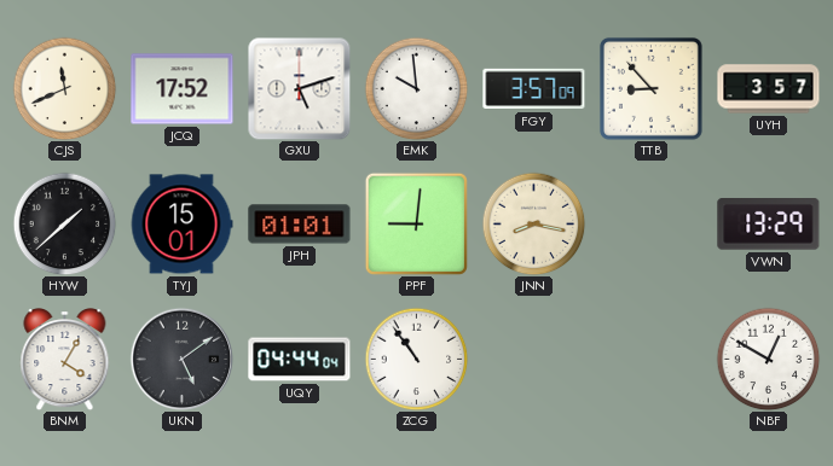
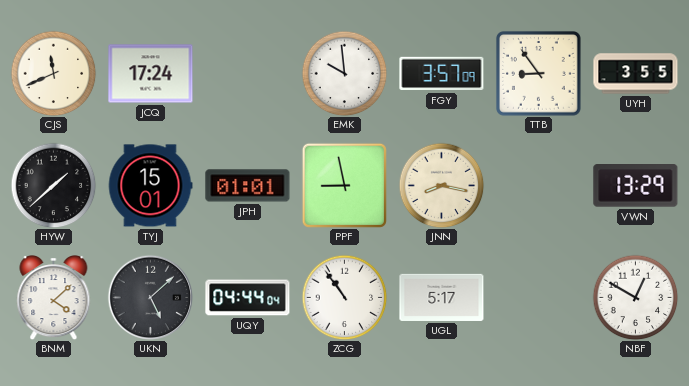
JCQ: 17:52 -> 17:24 (151, 74)
GXU: 5:12 -> none (299, 88)
TTB: 8:53 -> 8:54 (538, 73)
UYH: 3:57 -> 3:55 (636, 74)
PPF: 9:01 -> 8:58 (344, 185)
BNM: 4:05 -> 4:08 (54, 298)
UKN: 5:09 -> 5:08 (150, 297)
UGL: none -> 5:17 (442, 297)
